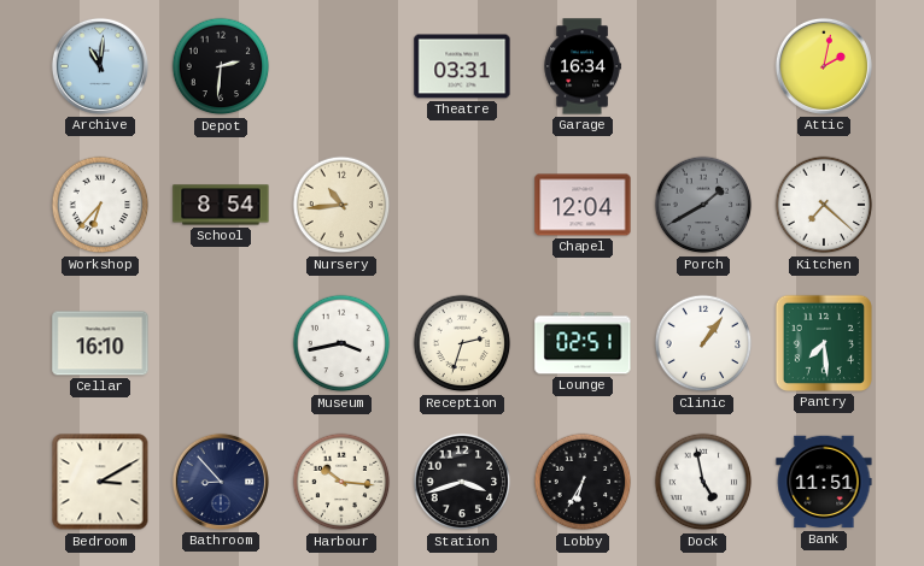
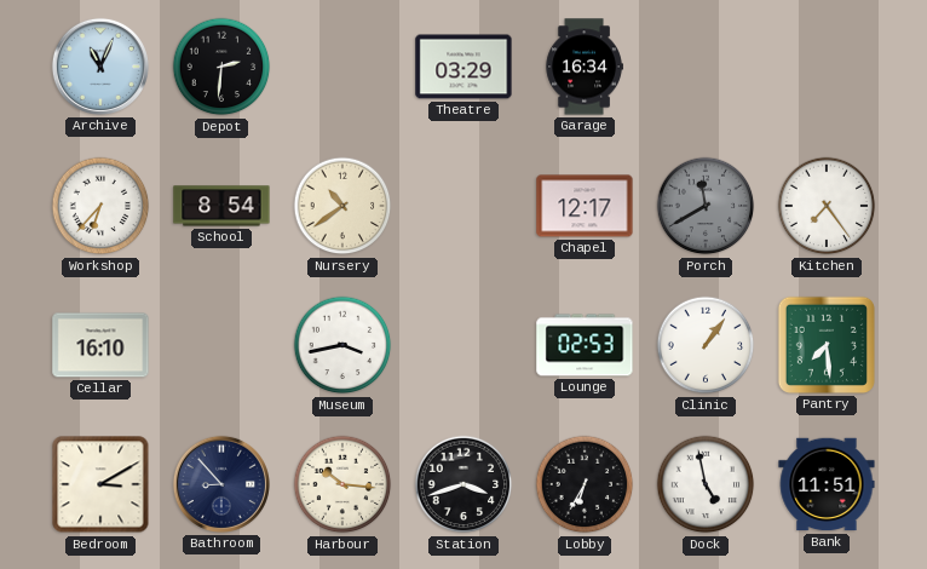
Archive: 11:01 -> 11:04 (100, 67)
Theatre: 03:31 -> 03:29 (463, 67)
Attic: 2:02 -> none (824, 66)
Nursery: 10:44 -> 10:39 (342, 206)
Chapel: 12:04 -> 12:17 (585, 206)
Porch: 1:40 -> 11:40 (706, 206)
Kitchen: 7:22 -> 7:24 (827, 206)
Reception: 2:33 -> none (462, 343)
Lounge: 02:51 -> 02:53 (585, 345)
